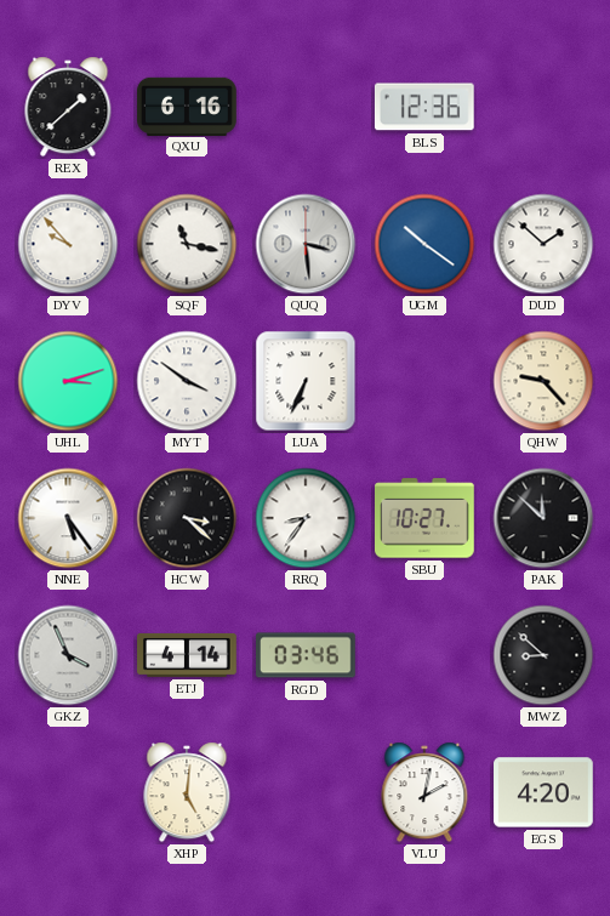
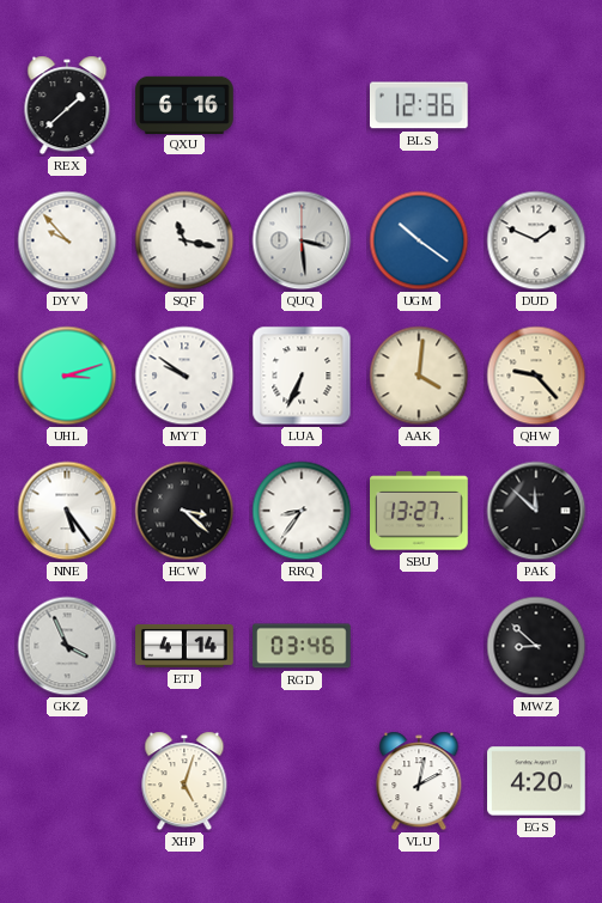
DUD: 1:52 -> 1:49 (536, 240)
MYT: 3:51 -> 9:51 (184, 376)
AAK: none -> 4:01 (419, 376)
SBU: 10:27 -> 13:27 (420, 511)
XHP: 5:01 -> 5:03 (184, 781)
